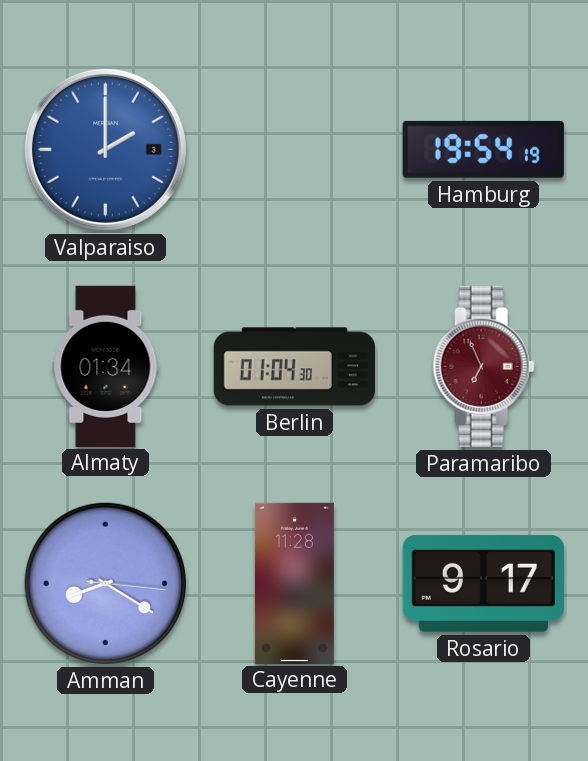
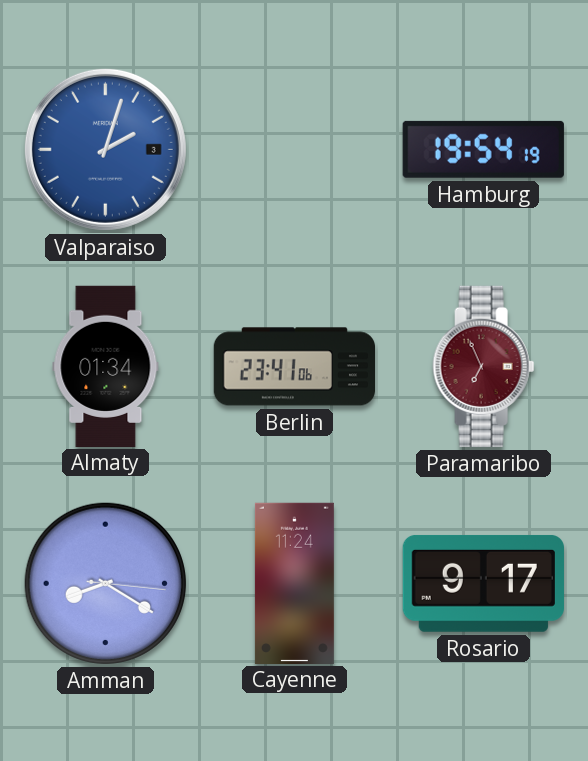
Valparaiso: 2:00 -> 2:03 (105, 149)
Berlin: 01:04 -> 23:41 (294, 367)
Cayenne: 11:28 -> 11:24 (294, 583)
